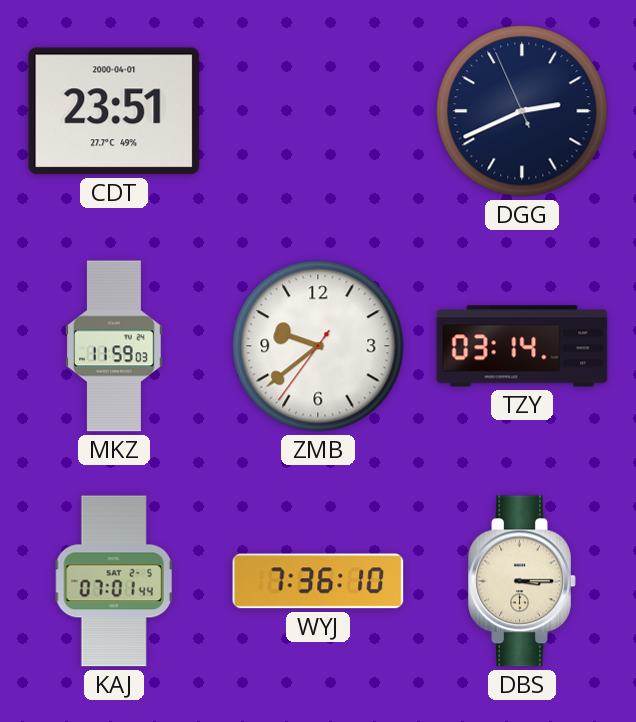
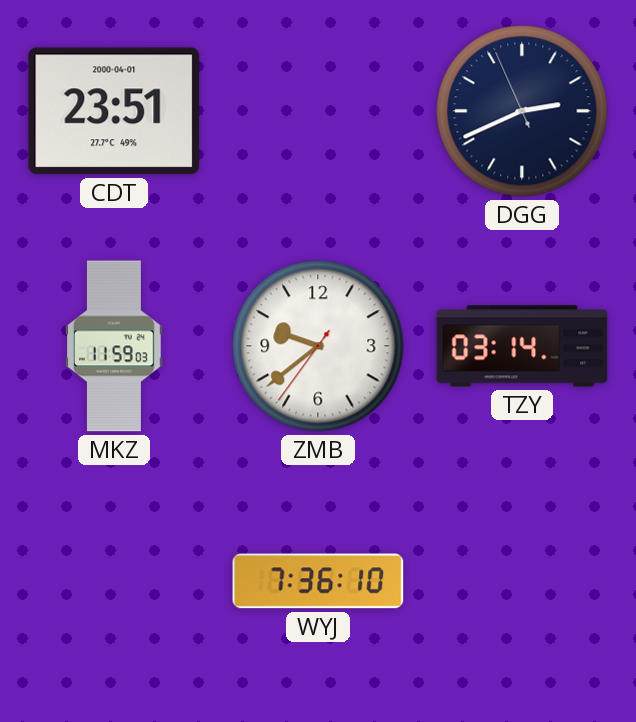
KAJ: 07:01 -> none (114, 581)
DBS: 3:15 -> none (522, 581)
